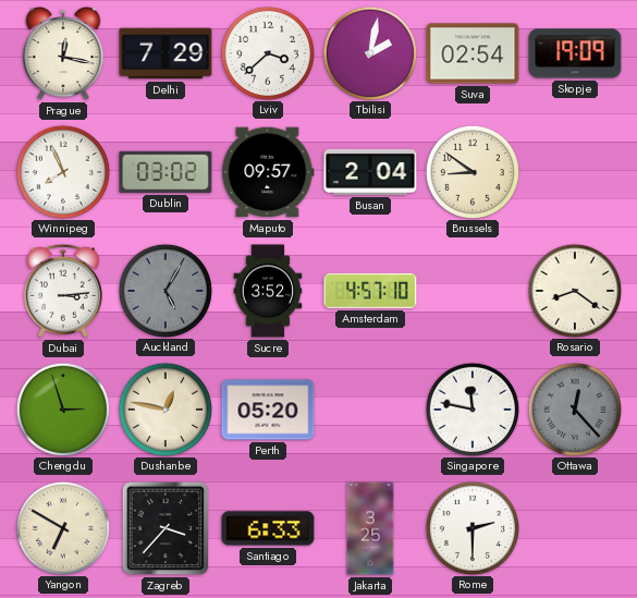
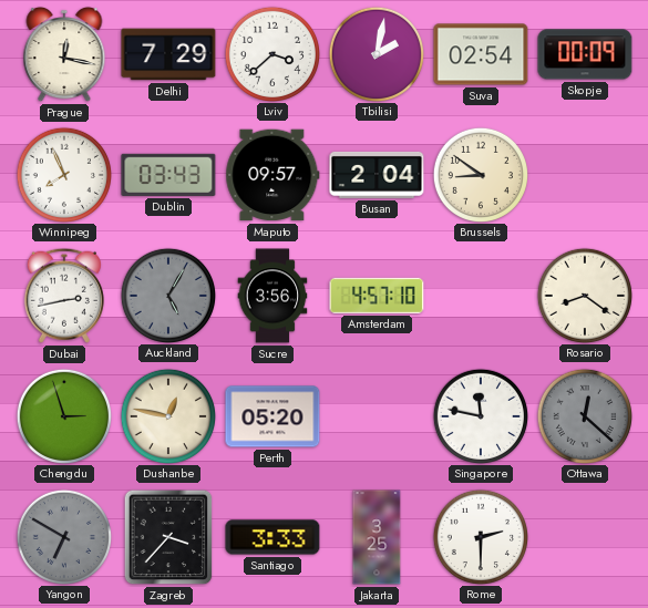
Skopje: 19:09 -> 00:09 (585, 54)
Dublin: 03:02 -> 03:43 (168, 175)
Dubai: 3:14 -> 2:43 (64, 296)
Sucre: 3:52 -> 3:56 (272, 296)
Ottawa: 12:23 -> 12:22 (584, 415)
Yangon dial: cream -> grey (63, 536)
Santiago: 6:33 -> 3:33 (272, 537)
